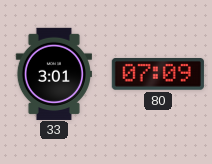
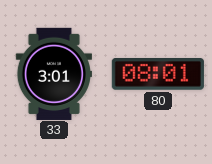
80: 07:09 -> 08:01 (158, 75)
